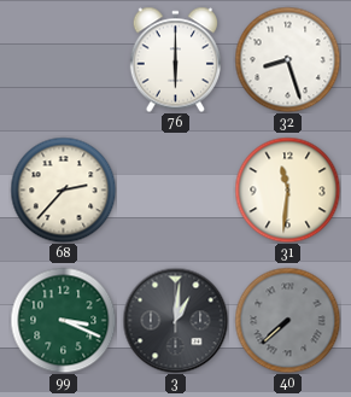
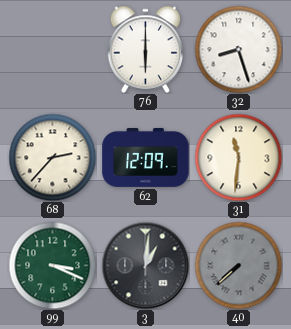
62: none -> 12:09 (146, 157)
